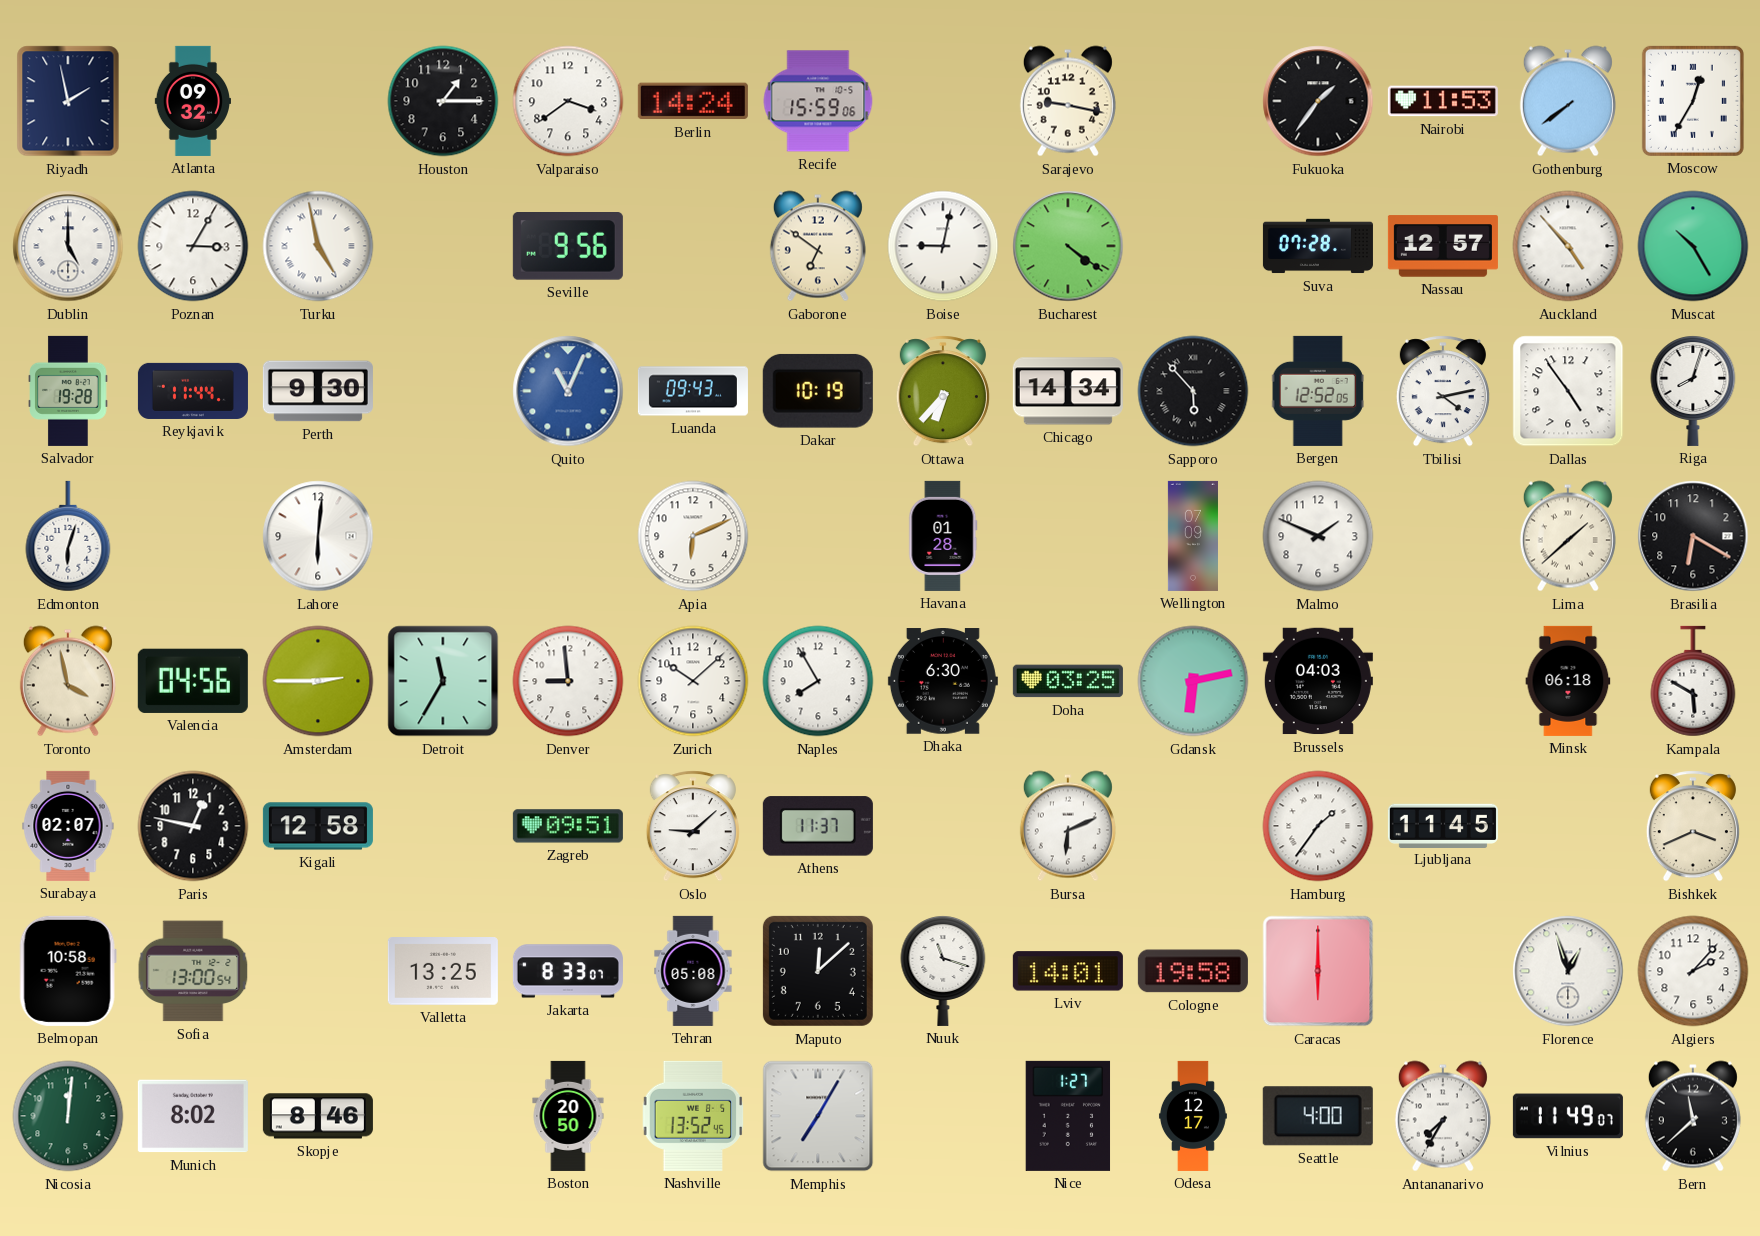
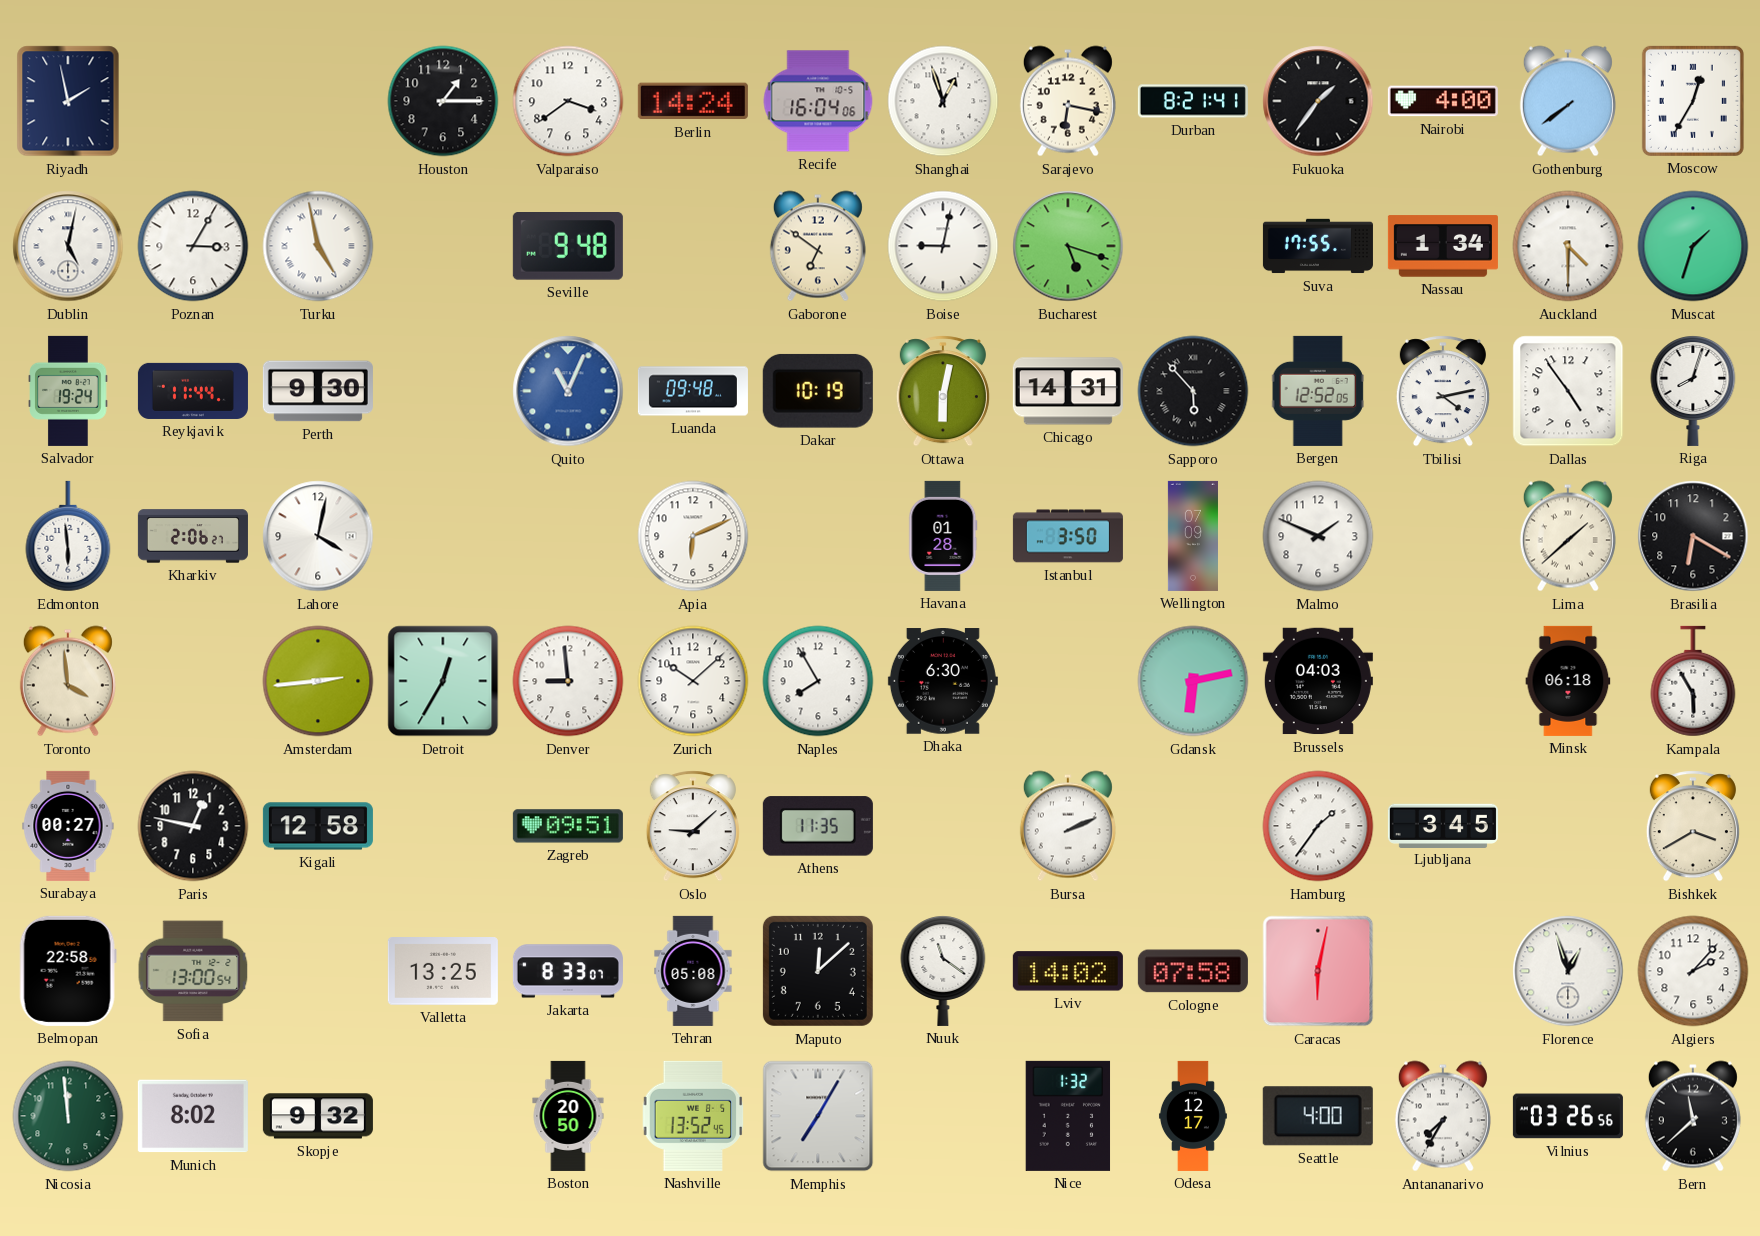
Atlanta: 09:32 -> none (192, 101)
Recife: 15:59 -> 16:04 (818, 101)
Shanghai: none -> 12:57 (943, 101)
Sarajevo: 9:17 -> 6:17 (1068, 101)
Durban: none -> 8:21 (1193, 101)
Nairobi: 11:53 -> 4:00 (1443, 101)
Dublin: 5:00 -> 5:02 (68, 246)
Seville: 9:56 -> 9:48 (568, 247)
Bucharest: 4:21 -> 5:18 (1068, 246)
Suva: 07:28 -> 17:55 (1318, 246)
Nassau: 12:57 -> 1:34 (1443, 246)
Auckland: 4:53 -> 4:30 (1568, 246)
Muscat: 10:25 -> 1:33 (1693, 246)
Salvador: 19:28 -> 19:24 (68, 391)
Luanda: 09:43 -> 09:48 (693, 391)
Ottawa: 6:37 -> 6:02 (943, 391)
Chicago: 14:34 -> 14:31 (1068, 391)
Edmonton: 6:03 -> 5:59 (68, 536)
Kharkiv: none -> 2:06 (193, 536)
Lahore: 6:01 -> 4:02 (318, 536)
Istanbul: none -> 3:50 (1068, 536)
Toronto: 3:58 -> 3:59 (68, 681)
Valencia: 04:56 -> none (193, 681)
Amsterdam: 2:45 -> 2:44 (318, 681)
Detroit: 11:35 -> 12:35 (443, 681)
Doha: 03:25 -> none (1068, 681)
Kampala: 5:50 -> 5:55 (1693, 681)
Surabaya: 02:07 -> 00:27 (68, 826)
Athens: 11:37 -> 11:35 (818, 826)
Bursa: 6:11 -> 2:11 (1068, 826)
Ljubljana: 11:45 -> 3:45 (1443, 825)
Bishkek: 3:41 -> 3:40 (1693, 826)
Belmopan: 10:58 -> 22:58 (68, 971)
Nuuk: 11:18 -> 11:21 (943, 971)
Lviv: 14:01 -> 14:02 (1068, 971)
Cologne: 19:58 -> 07:58 (1193, 971)
Caracas: 6:00 -> 6:02 (1318, 971)
Nicosia: 12:01 -> 11:59 (68, 1116)
Skopje: 8:46 -> 9:32 (318, 1116)
Nice: 1:27 -> 1:32 (1068, 1116)
Vilnius: 11:49 -> 03:26 (1568, 1116)
